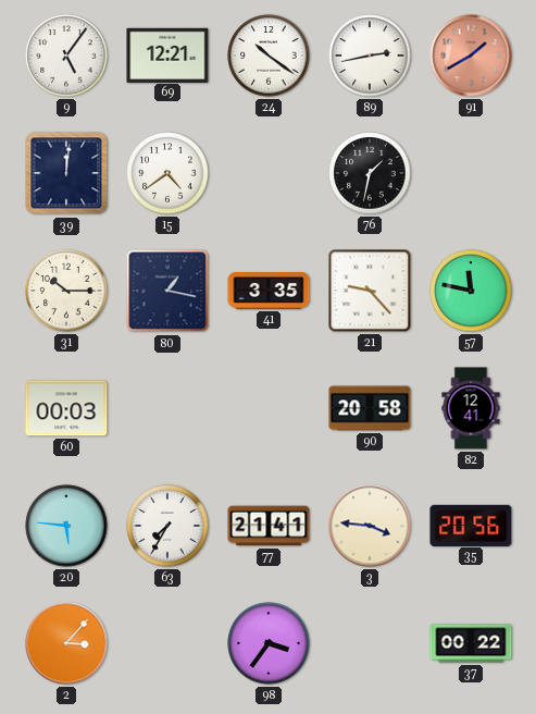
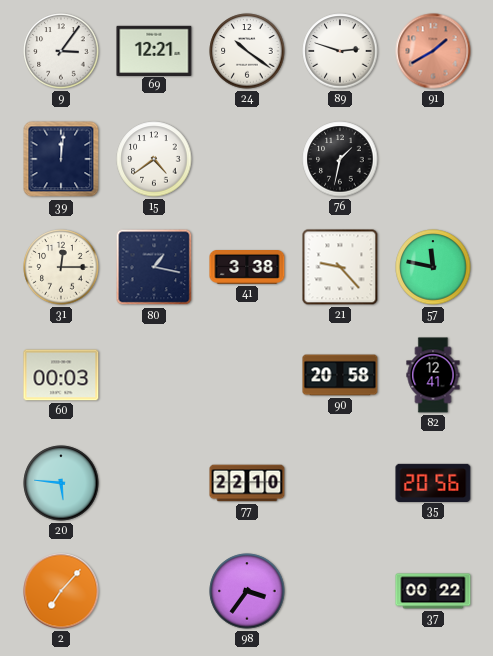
9: 5:06 -> 3:06 (61, 51)
89: 2:43 -> 2:48 (340, 51)
31: 10:15 -> 12:15 (61, 267)
41: 3:35 -> 3:38 (247, 268)
63: 7:35 -> none (167, 526)
77: 21:41 -> 22:10 (247, 483)
3: 3:46 -> none (370, 526)
2: 3:07 -> 7:07 (61, 591)
